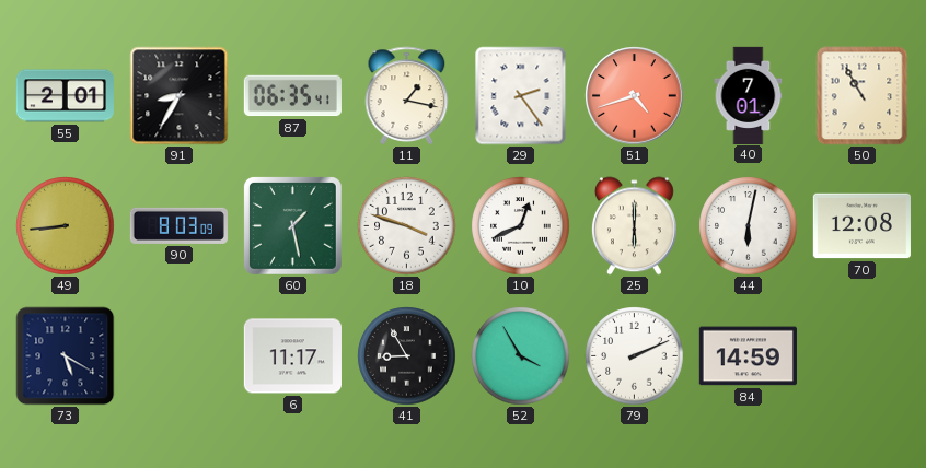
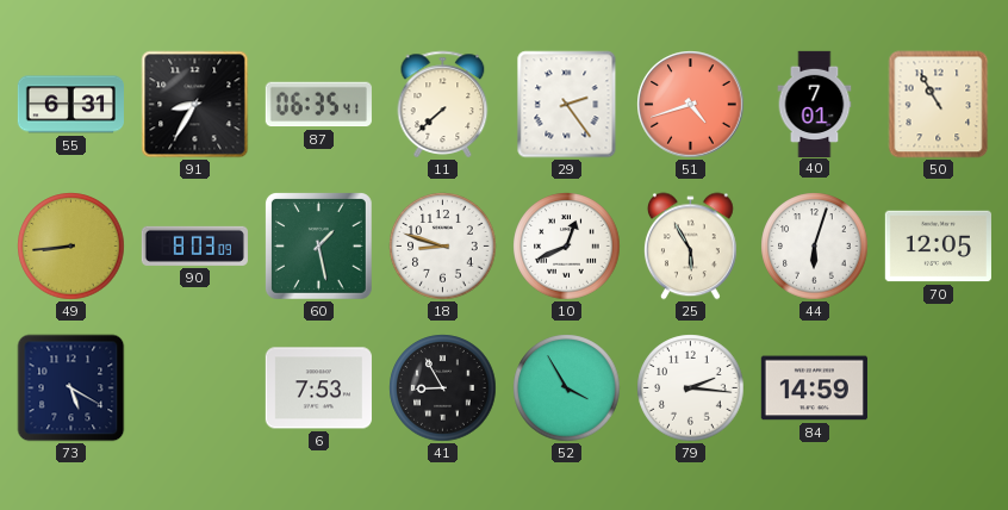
55: 2:01 -> 6:31 (70, 105)
11: 1:17 -> 7:38 (443, 104)
18: 3:48 -> 8:48 (443, 247)
25: 6:00 -> 5:55 (690, 247)
44: 6:02 -> 6:03 (815, 247)
70: 12:08 -> 12:05 (938, 247)
6: 11:17 -> 7:53 (318, 388)
79: 2:11 -> 2:16 (691, 388)
